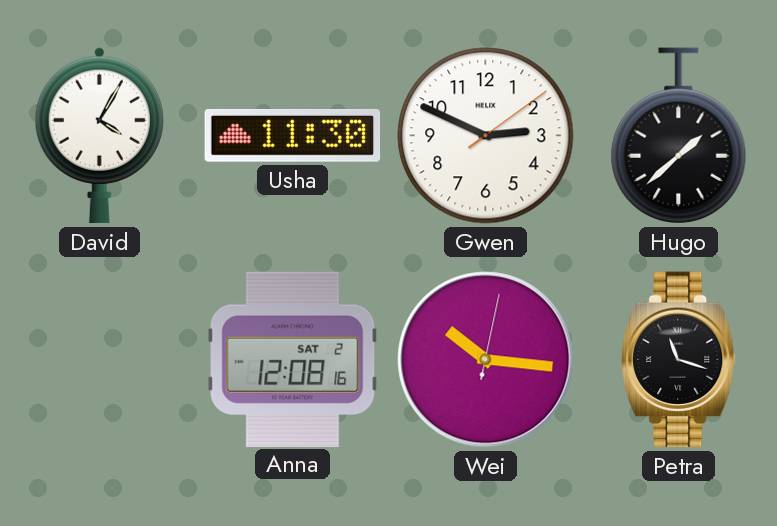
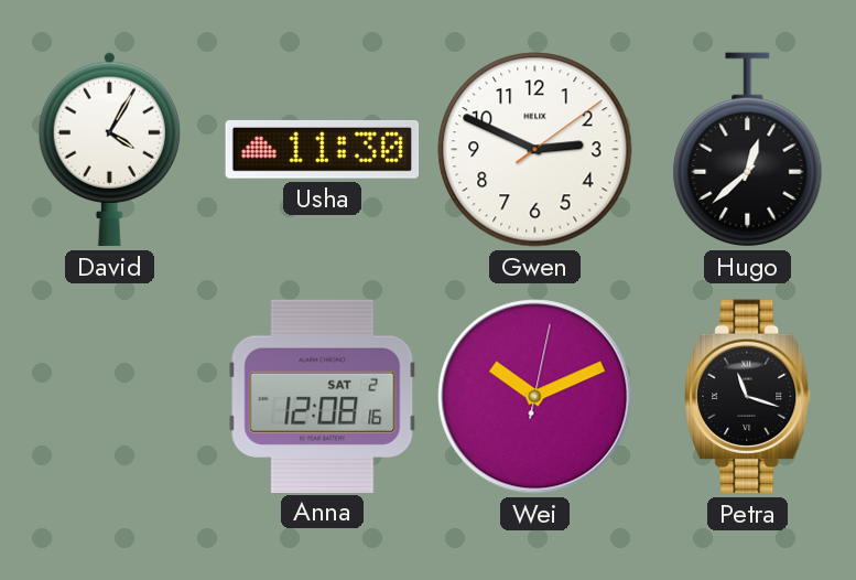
Hugo: 1:38 -> 12:38 (748, 150)
Wei: 10:16 -> 10:11 (535, 397)
